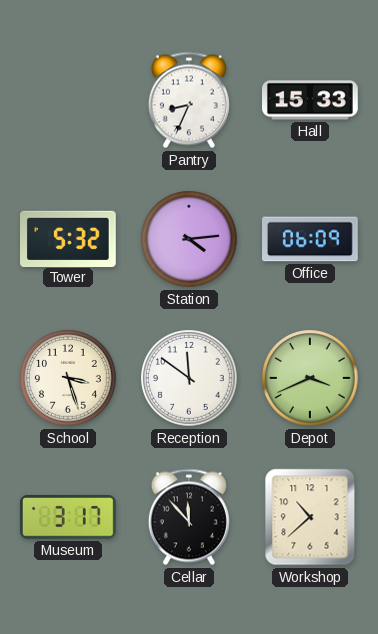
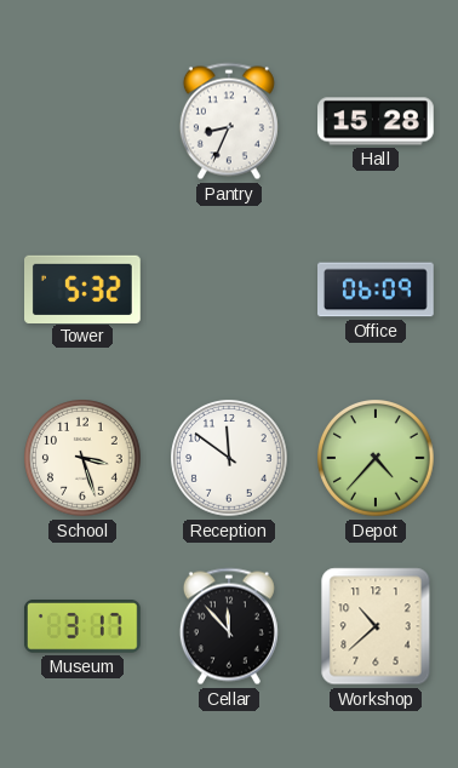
Hall: 15:33 -> 15:28 (377, 121)
Station: 4:14 -> none (190, 240)
Depot: 3:41 -> 4:37 (377, 459)
